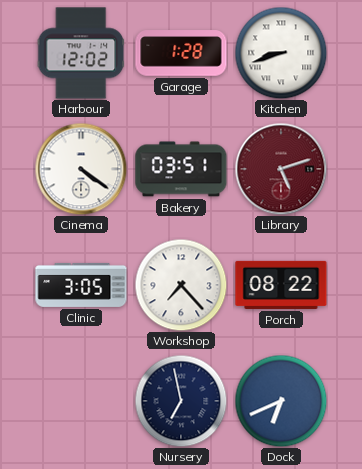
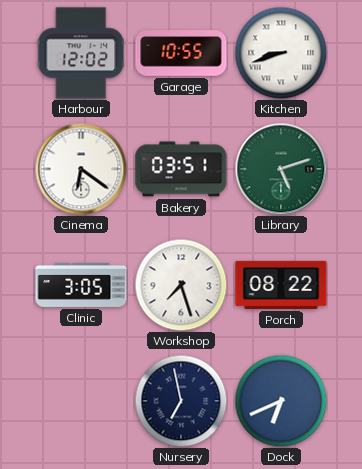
Garage: 1:28 -> 10:55 (181, 53)
Cinema: 4:21 -> 6:21 (81, 169)
Library dial: burgundy -> green (281, 169)
Workshop: 7:23 -> 7:27 (181, 285)
